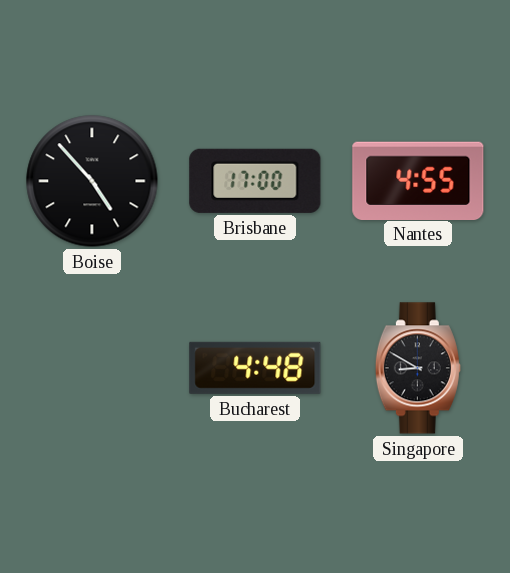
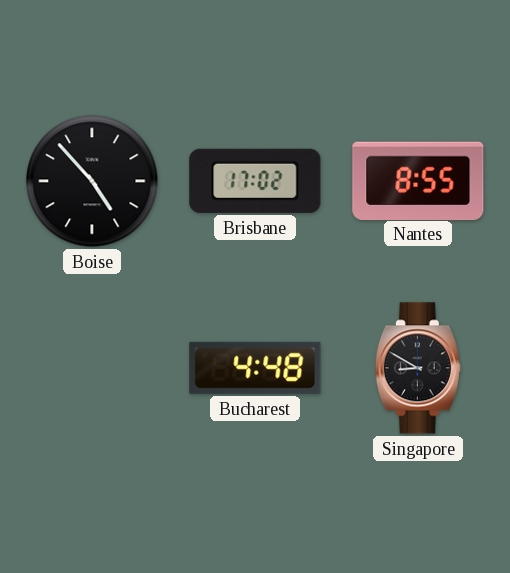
Brisbane: 17:00 -> 17:02 (255, 181)
Nantes: 4:55 -> 8:55 (418, 180)
